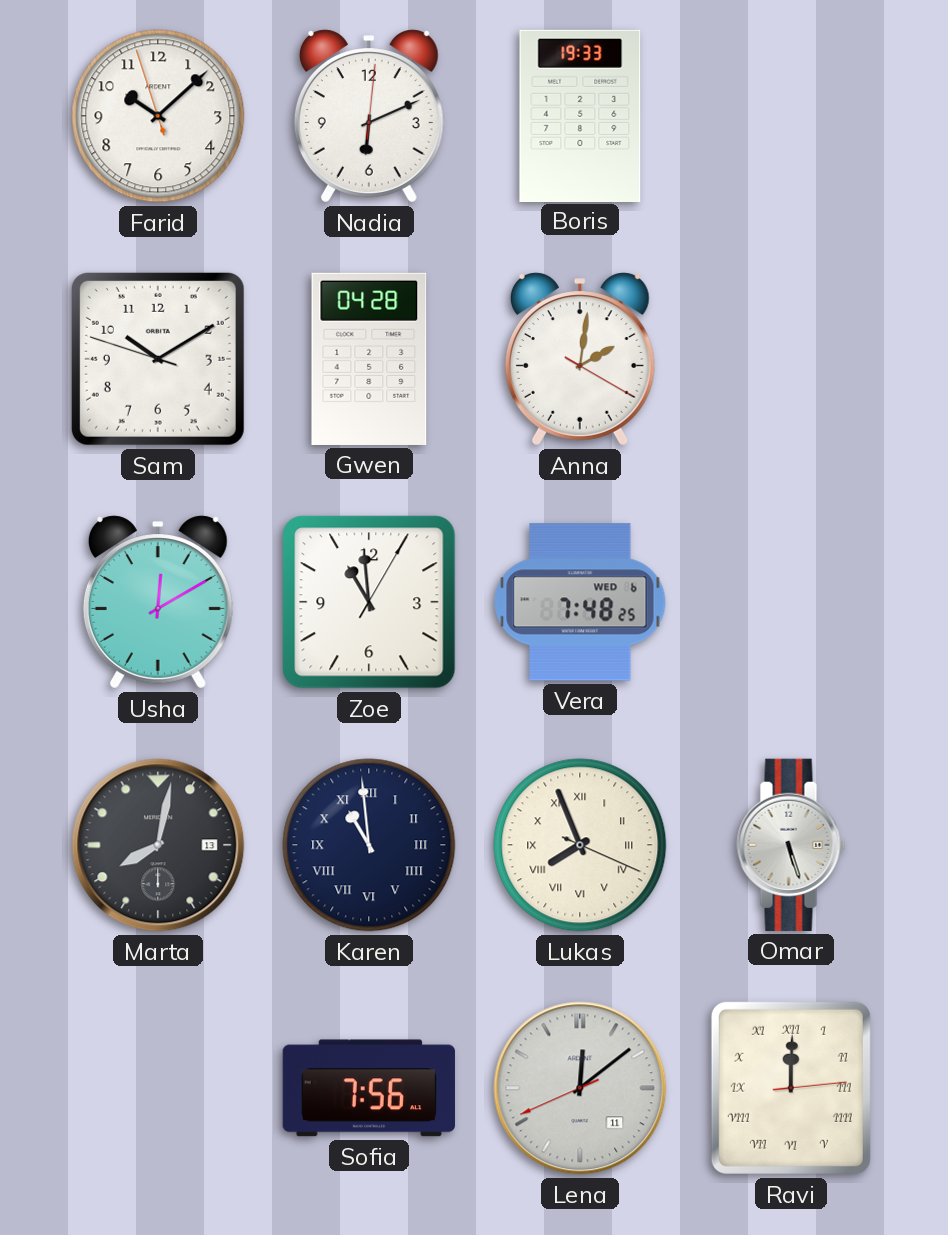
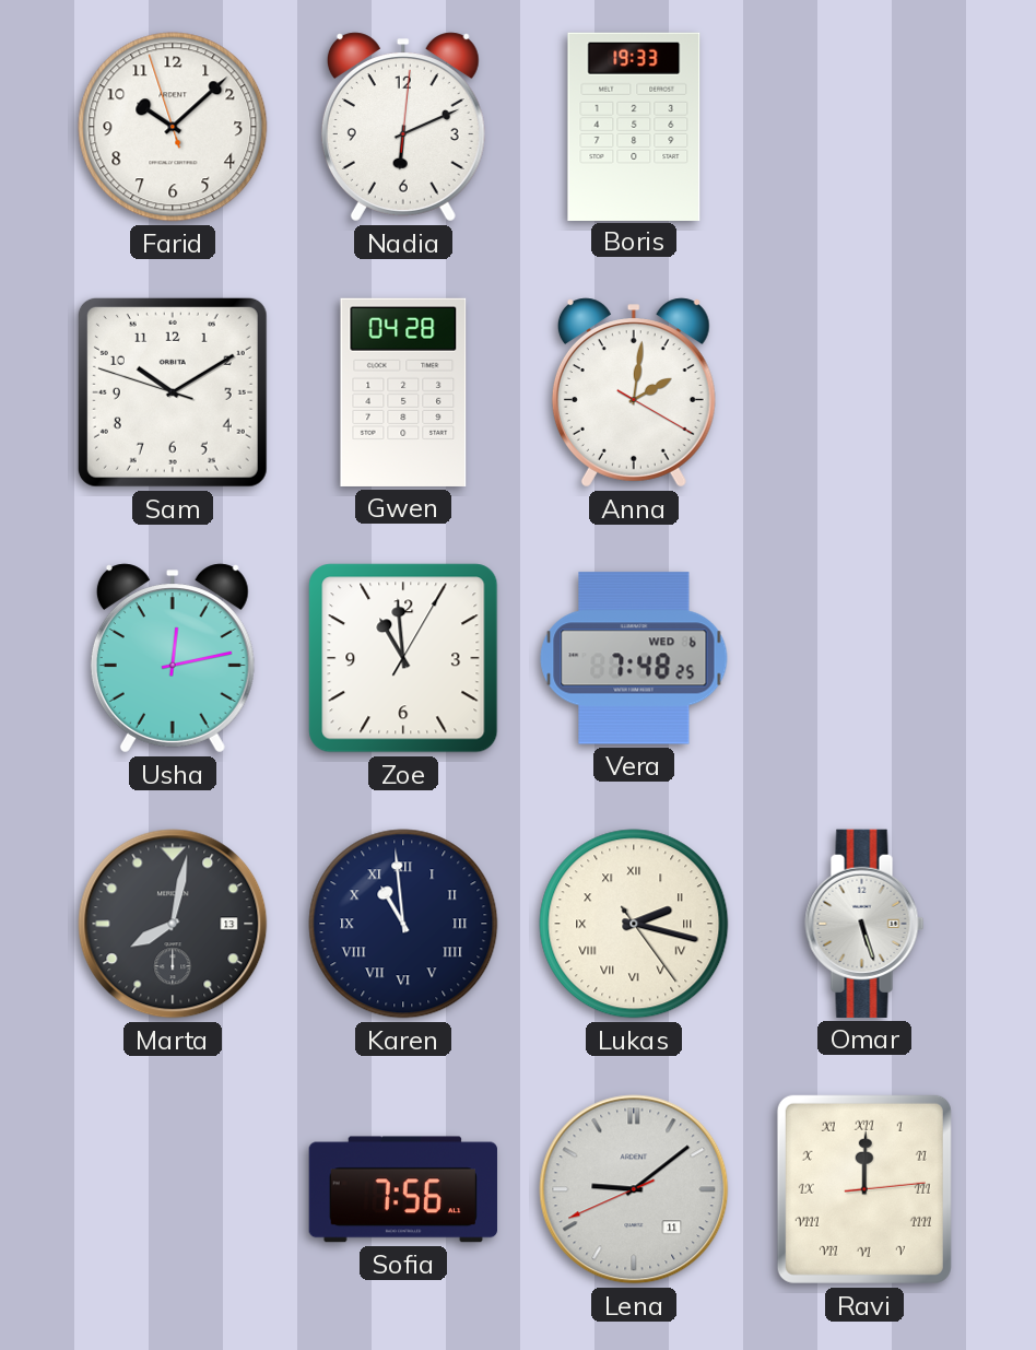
Usha: 12:10 -> 12:13 (173, 658)
Lukas: 7:56 -> 2:17 (634, 924)
Lena: 12:08 -> 9:08 (634, 1189)
